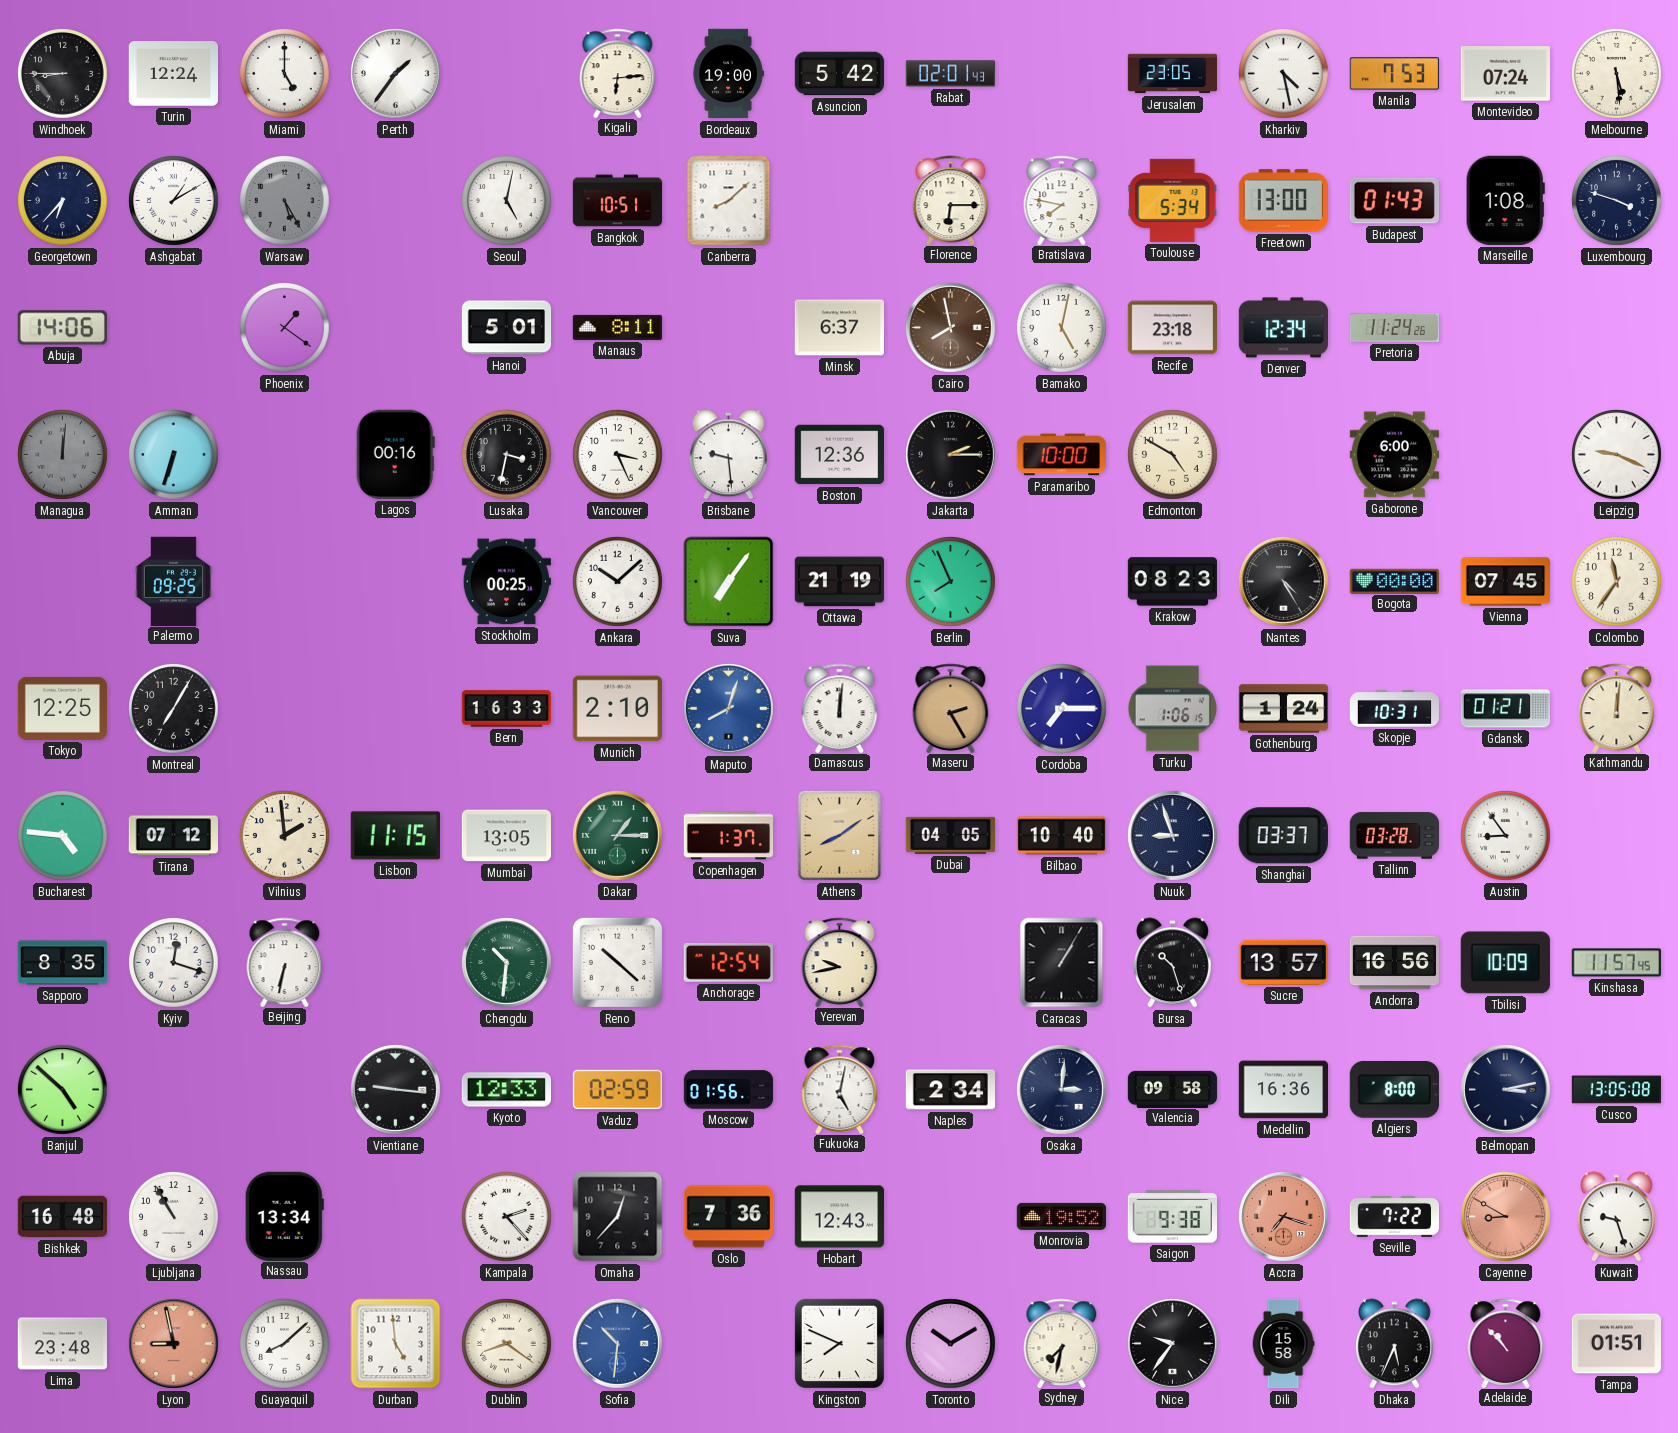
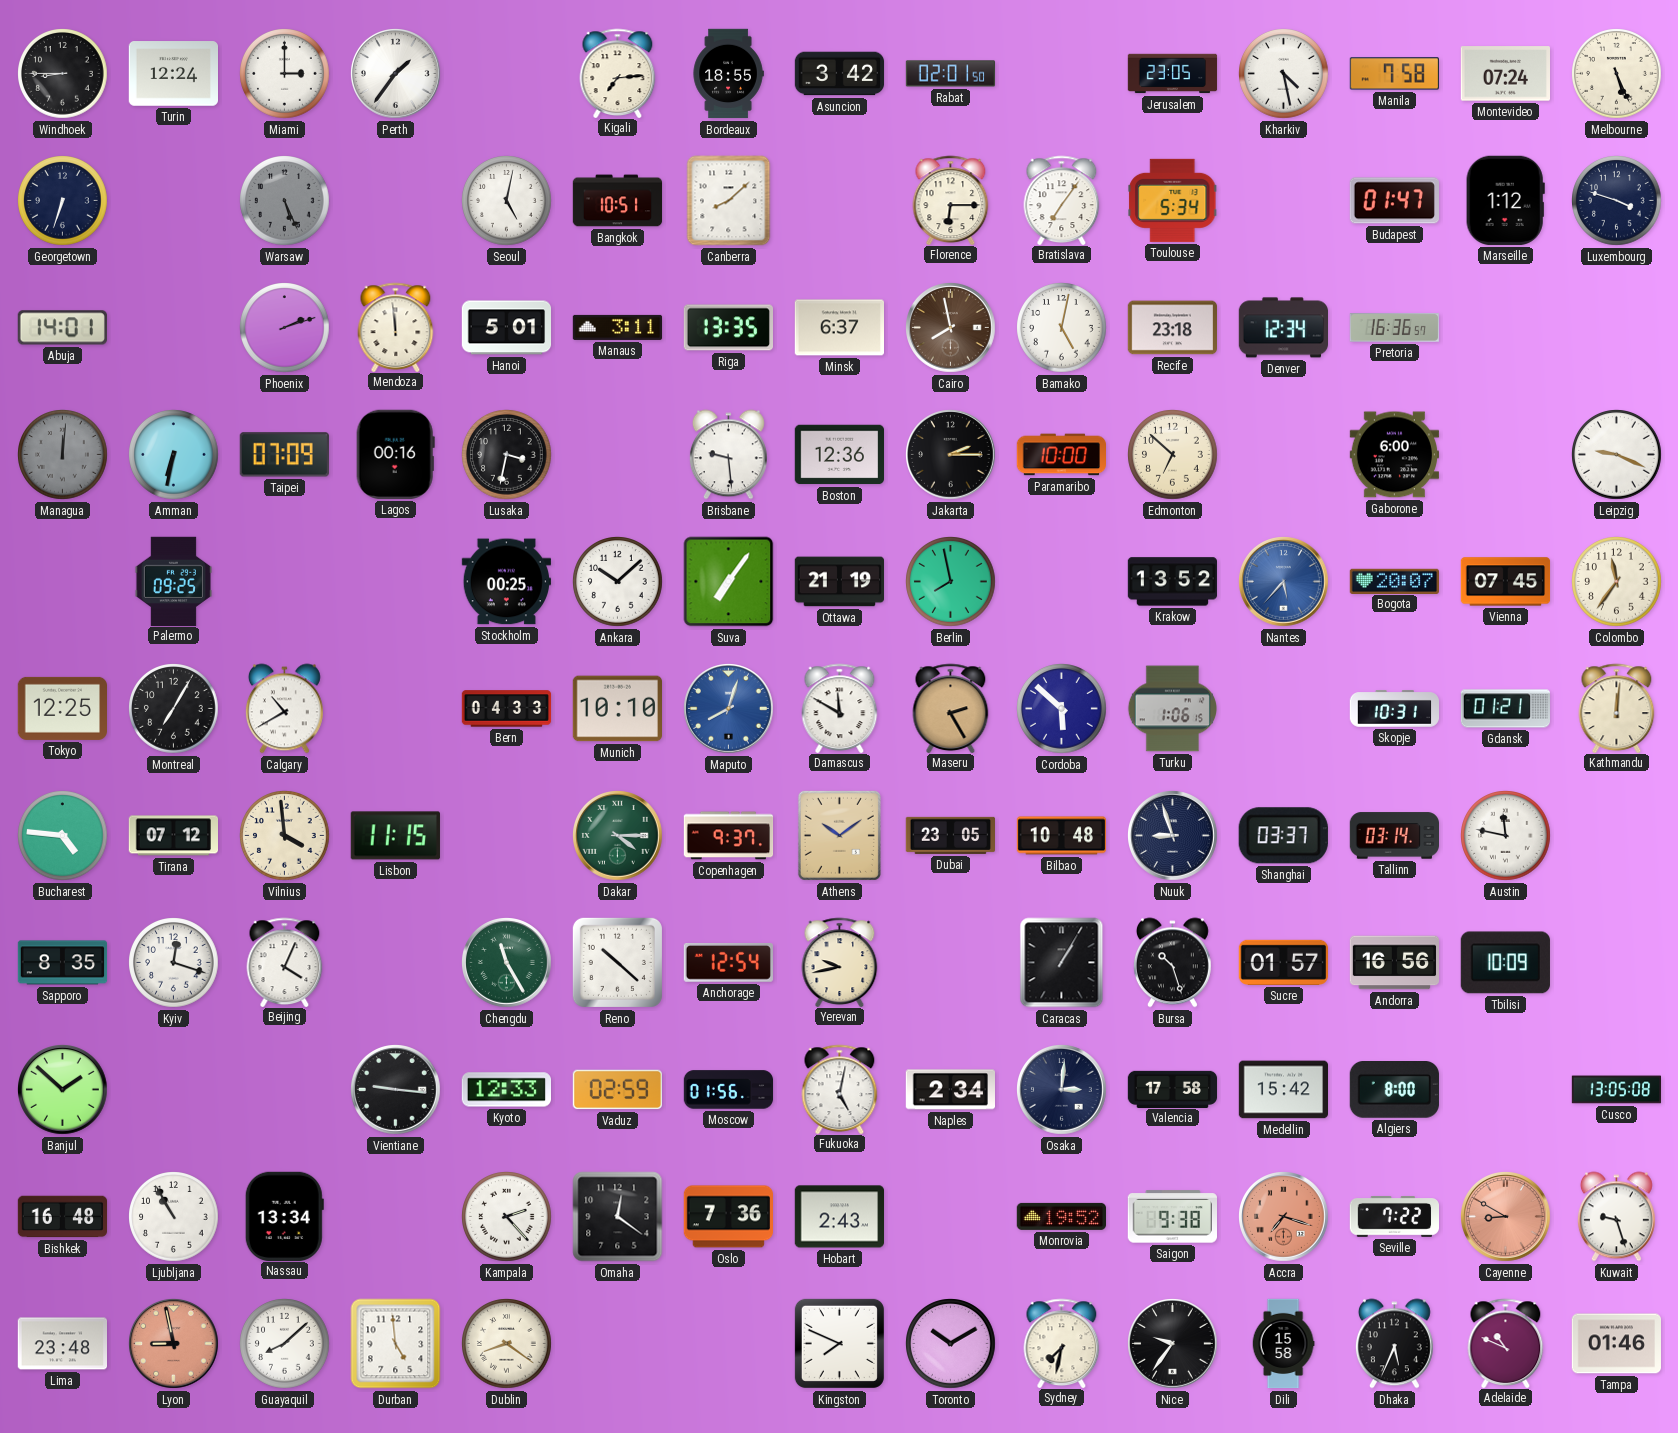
Miami: 5:00 -> 3:00 (285, 74)
Kigali: 6:14 -> 7:14 (618, 73)
Bordeaux: 19:00 -> 18:55 (728, 74)
Asuncion: 5:42 -> 3:42 (840, 74)
Rabat: 02:01:43 -> 02:01:50 (951, 74)
Manila: 7:53 -> 7:58 (1394, 74)
Melbourne: 5:29 -> 5:26 (1617, 74)
Georgetown: 6:37 -> 6:33 (63, 201)
Ashgabat: 1:10 -> none (174, 201)
Warsaw: 5:25 -> 5:26 (285, 201)
Bratislava: 7:47 -> 7:06 (1062, 200)
Freetown: 13:00 -> none (1283, 201)
Budapest: 01:43 -> 01:47 (1394, 201)
Marseille: 1:08 -> 1:12 (1505, 200)
Abuja: 14:06 -> 14:01 (62, 328)
Phoenix: 1:21 -> 2:12 (285, 328)
Mendoza: none -> 11:59 (396, 327)
Manaus: 8:11 -> 3:11 (618, 327)
Riga: none -> 13:35 (728, 328)
Pretoria: 11:24 -> 16:36 (1394, 328)
Amman: 6:33 -> 6:32 (174, 455)
Taipei: none -> 07:09 (284, 455)
Vancouver: 3:26 -> none (618, 455)
Edmonton: 4:50 -> 6:52 (1173, 455)
Berlin: 7:56 -> 7:58 (951, 582)
Krakow: 08:23 -> 13:52 (1172, 582)
Nantes: 4:25 -> 5:37 (1284, 582)
Nantes dial: black -> blue (1284, 582)
Bogota: 00:00 -> 20:07 (1394, 581)
Calgary: none -> 10:40 (284, 709)
Bern: 16:33 -> 04:33 (507, 709)
Munich: 2:10 -> 10:10 (617, 709)
Damascus: 12:01 -> 11:50 (840, 708)
Cordoba: 7:15 -> 5:52 (1062, 709)
Gothenburg: 1:24 -> none (1284, 709)
Vilnius: 1:59 -> 3:59 (285, 836)
Mumbai: 13:05 -> none (506, 836)
Dakar: 1:15 -> 4:15 (618, 836)
Copenhagen: 1:37 -> 9:37 (729, 836)
Athens: 8:09 -> 10:09 (839, 835)
Dubai: 04:05 -> 23:05 (950, 835)
Bilbao: 10:40 -> 10:48 (1062, 836)
Tallinn: 03:28 -> 03:14 (1394, 836)
Austin: 8:54 -> 11:47 (1506, 836)
Beijing: 6:32 -> 4:04 (285, 962)
Chengdu: 10:31 -> 11:25 (507, 963)
Sucre: 13:57 -> 01:57 (1283, 962)
Kinshasa: 11:57 -> none (1616, 963)
Banjul: 4:52 -> 1:52 (63, 1090)
Valencia: 09:58 -> 17:58 (1173, 1089)
Medellin: 16:36 -> 15:42 (1283, 1090)
Belmopan: 3:13 -> none (1506, 1090)
Omaha: 12:37 -> 12:21 (618, 1217)
Hobart: 12:43 -> 2:43 (839, 1217)
Sofia: 10:31 -> none (618, 1344)
Adelaide: 10:53 -> 10:49 (1506, 1343)
Tampa: 01:51 -> 01:46 (1616, 1344)
